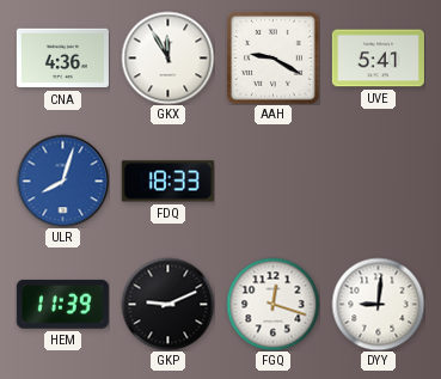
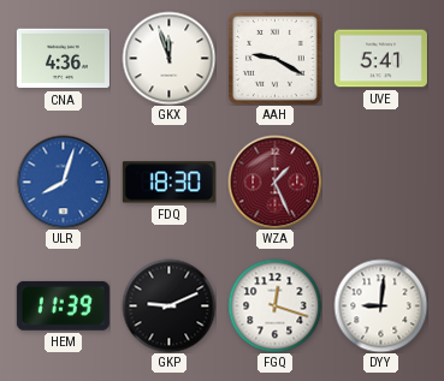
GKX: 11:55 -> 11:57 (168, 58)
FDQ: 18:33 -> 18:30 (168, 183)
WZA: none -> 1:26 (274, 181)
